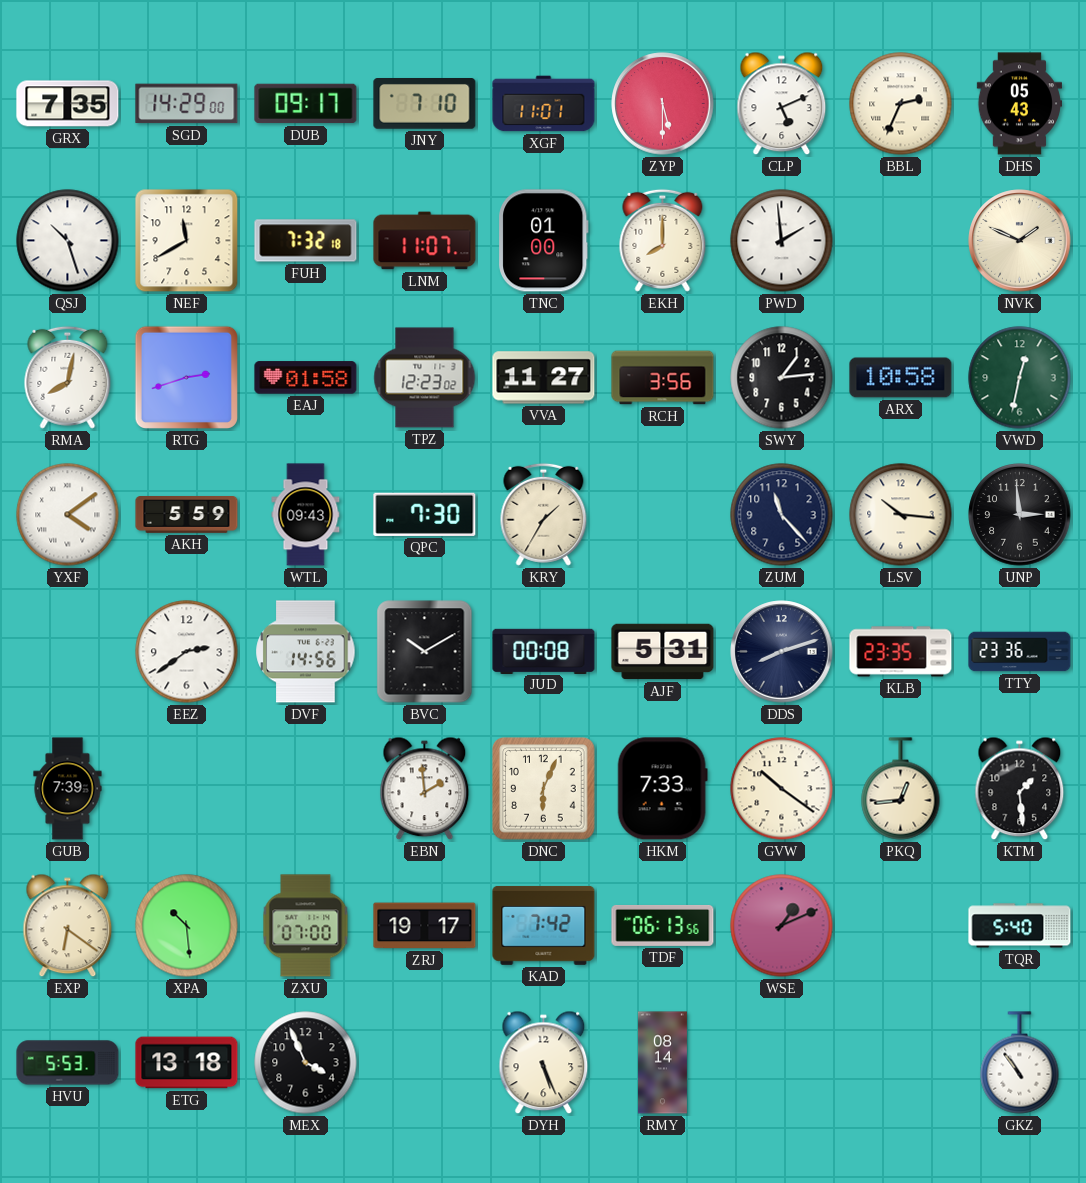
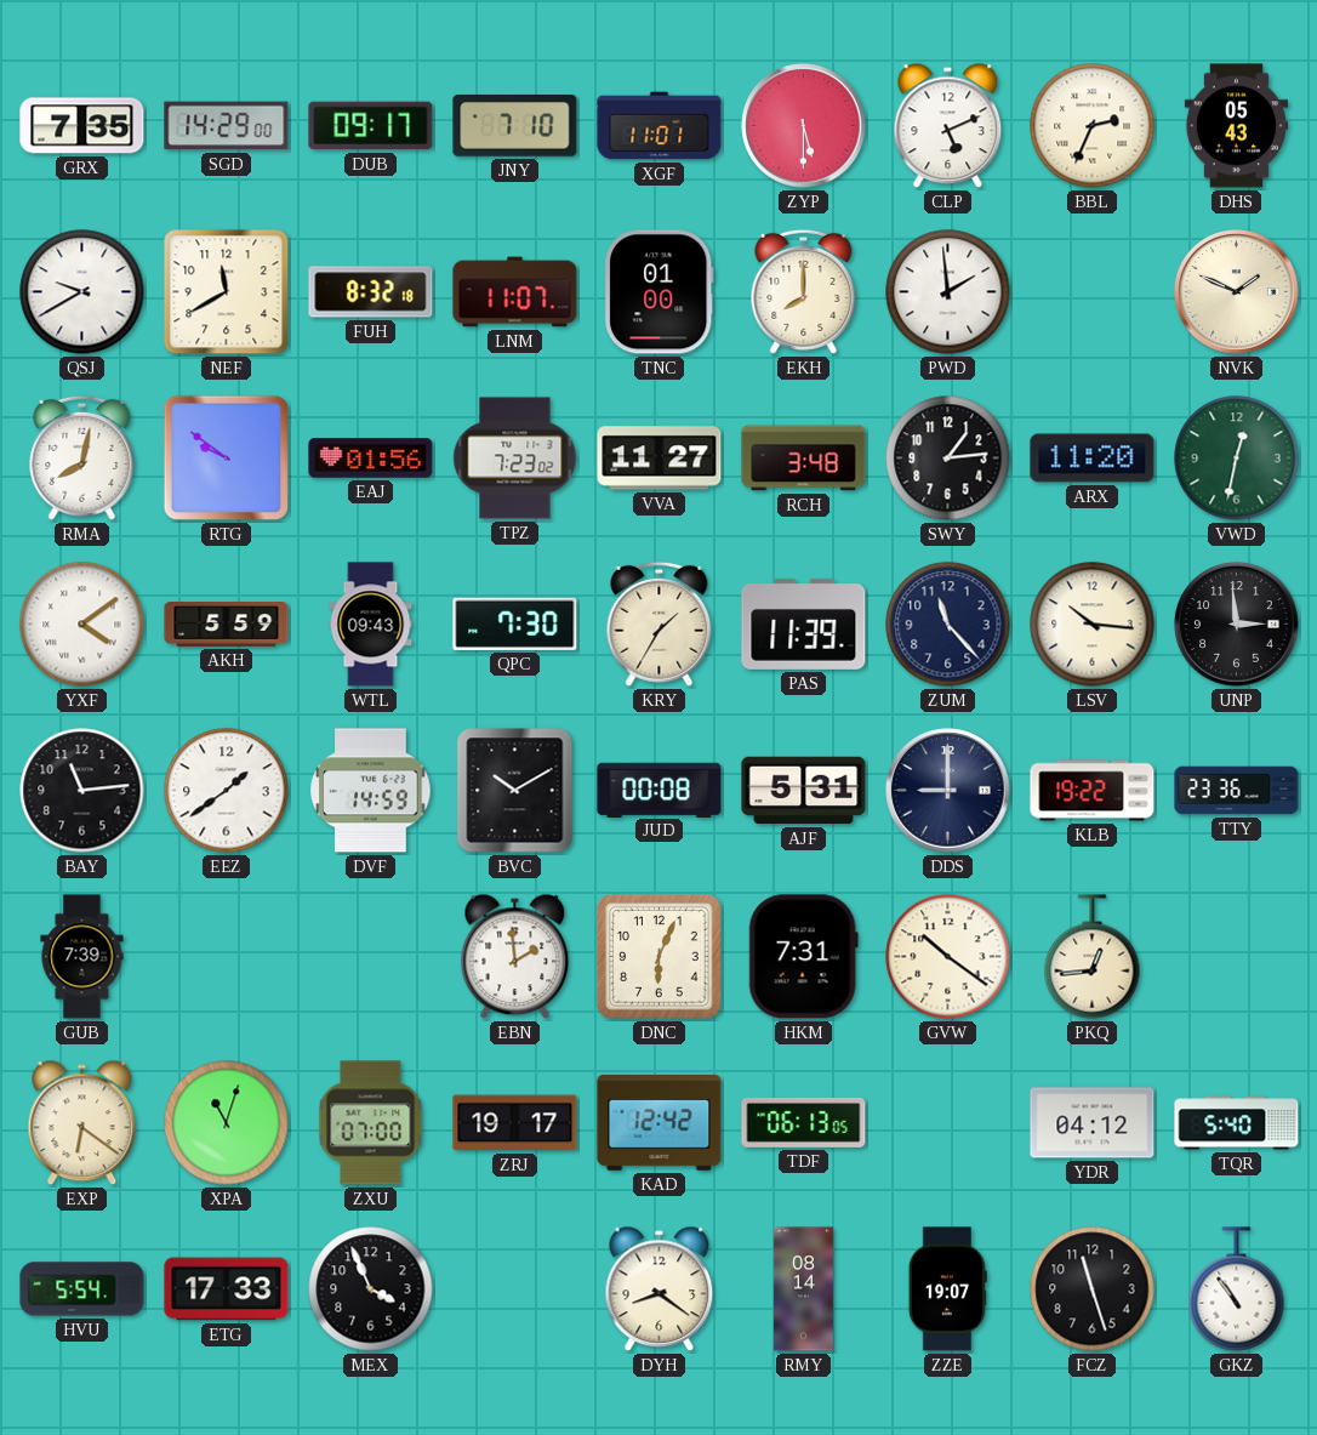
QSJ: 10:27 -> 9:40 (82, 292)
FUH: 7:32 -> 8:32 (371, 292)
RTG: 2:42 -> 9:51 (226, 457)
EAJ: 01:58 -> 01:56 (371, 459)
TPZ: 12:23 -> 7:23 (515, 459)
RCH: 3:56 -> 3:48 (804, 459)
ARX: 10:58 -> 11:20 (1093, 459)
PAS: none -> 11:39 (804, 623)
BAY: none -> 11:14 (82, 791)
EEZ: 2:39 -> 1:39 (227, 791)
DVF: 14:56 -> 14:59 (371, 791)
DDS: 8:12 -> 9:00 (948, 791)
KLB: 23:35 -> 19:22 (1093, 791)
HKM: 7:33 -> 7:31 (803, 957)
KTM: 1:29 -> none (1020, 789)
XPA: 10:29 -> 11:03 (227, 1123)
KAD: 7:42 -> 12:42 (660, 1122)
TDF: 06:13:56 -> 06:13:05 (804, 1122)
WSE: 1:11 -> none (782, 926)
YDR: none -> 04:12 (1093, 1123)
HVU: 5:53 -> 5:54 (82, 1289)
ETG: 13:18 -> 17:33 (227, 1289)
DYH: 5:26 -> 8:21 (660, 1289)
ZZE: none -> 19:07 (947, 1289)
FCZ: none -> 11:27 (1093, 1289)
